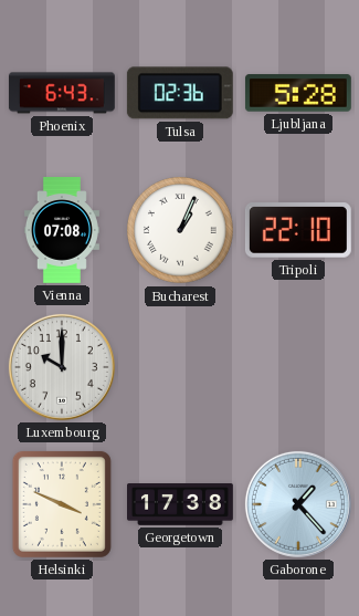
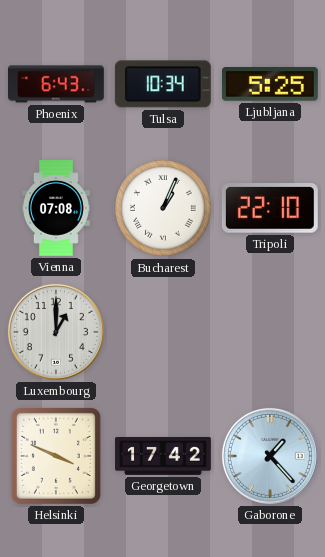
Tulsa: 02:36 -> 10:34 (163, 84)
Ljubljana: 5:28 -> 5:25 (270, 84)
Luxembourg: 10:00 -> 1:00 (56, 332)
Georgetown: 17:38 -> 17:42 (164, 457)
